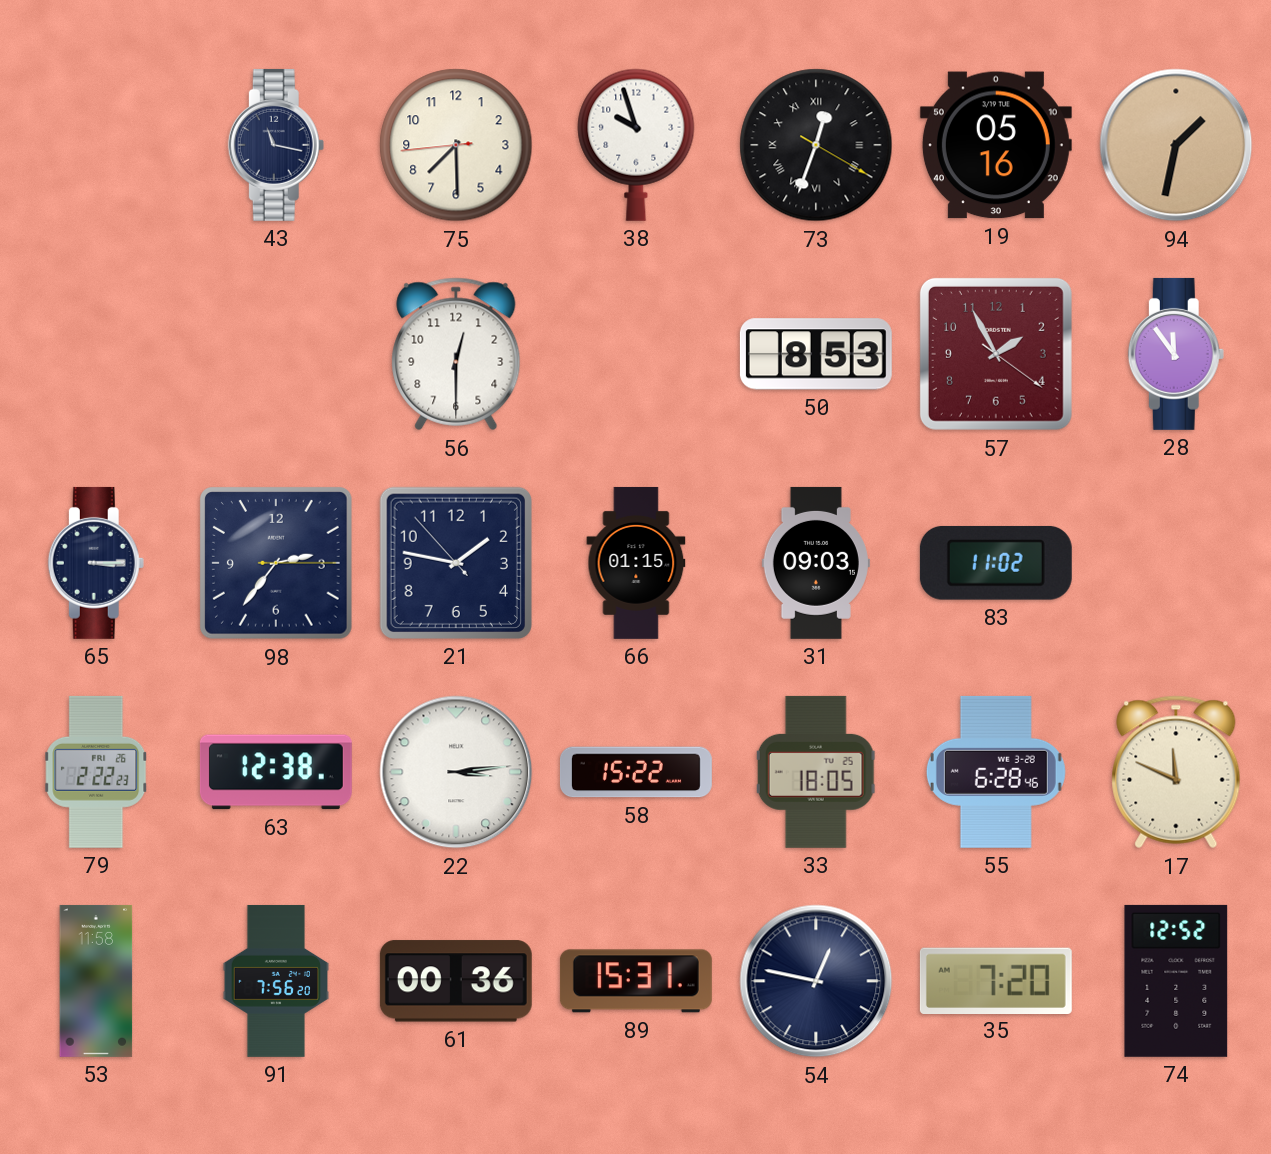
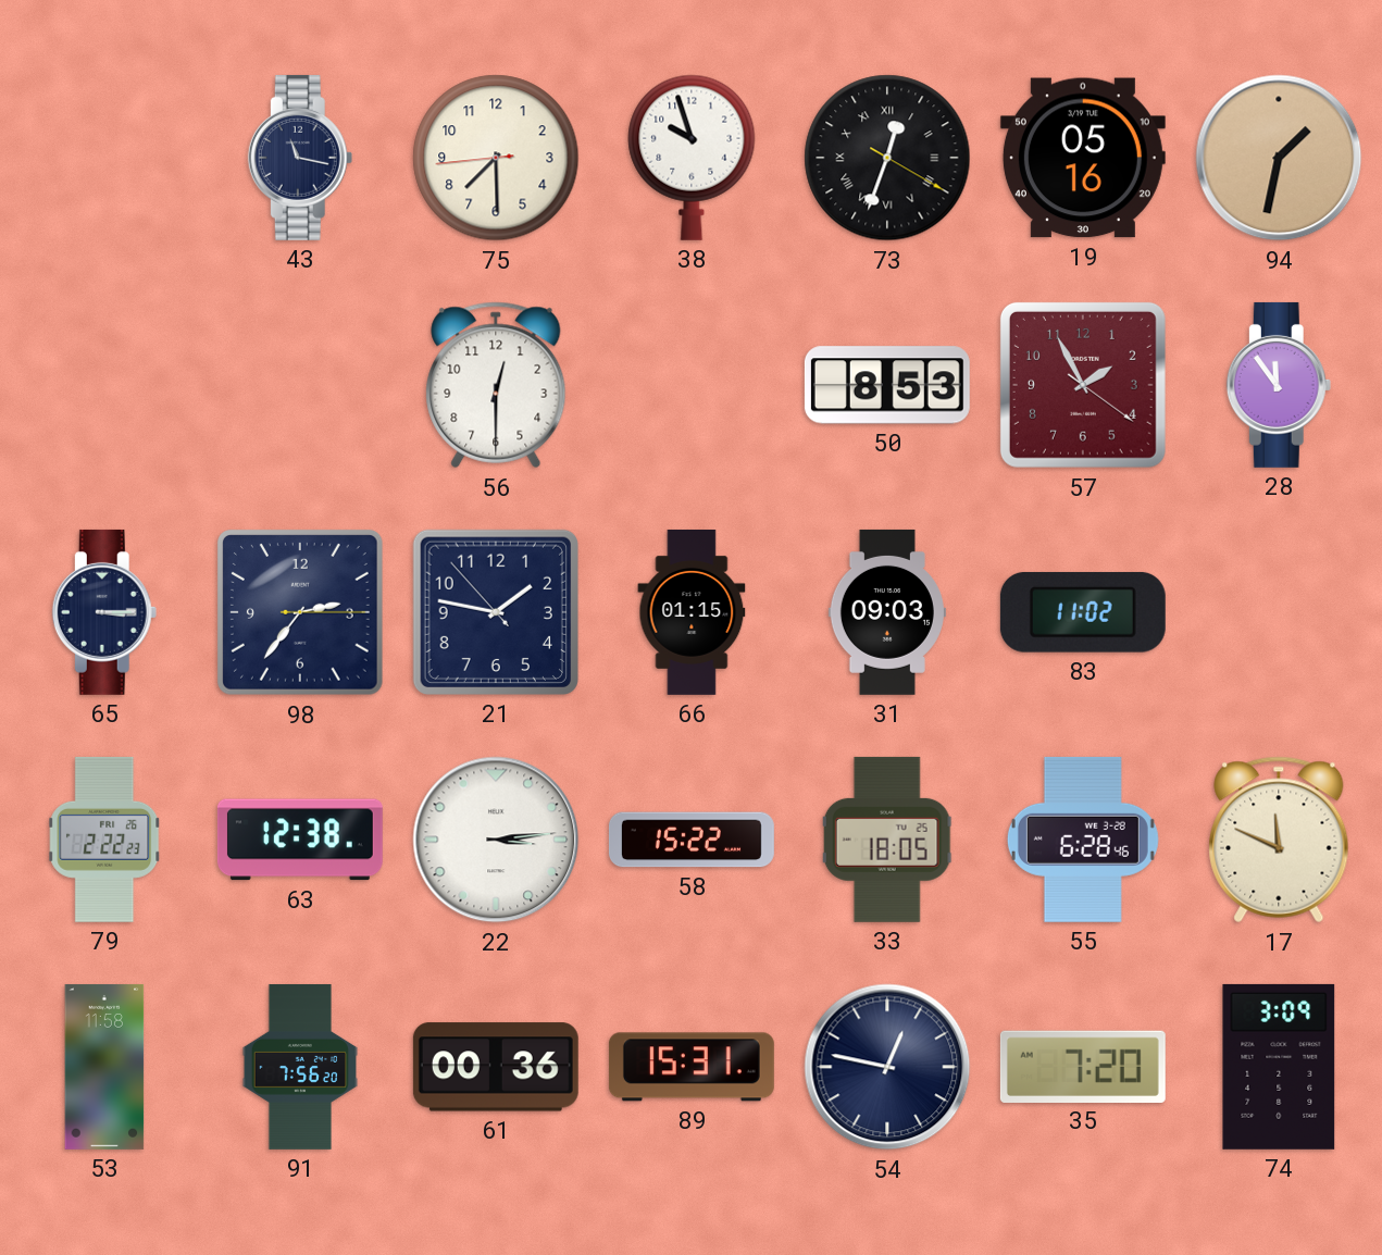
74: 12:52 -> 3:09 (1279, 1067)
